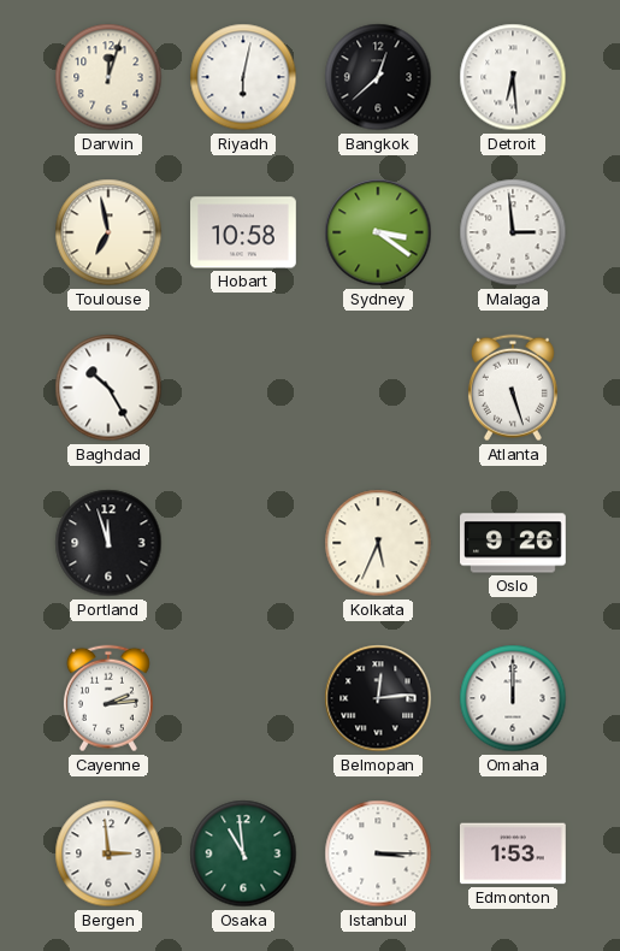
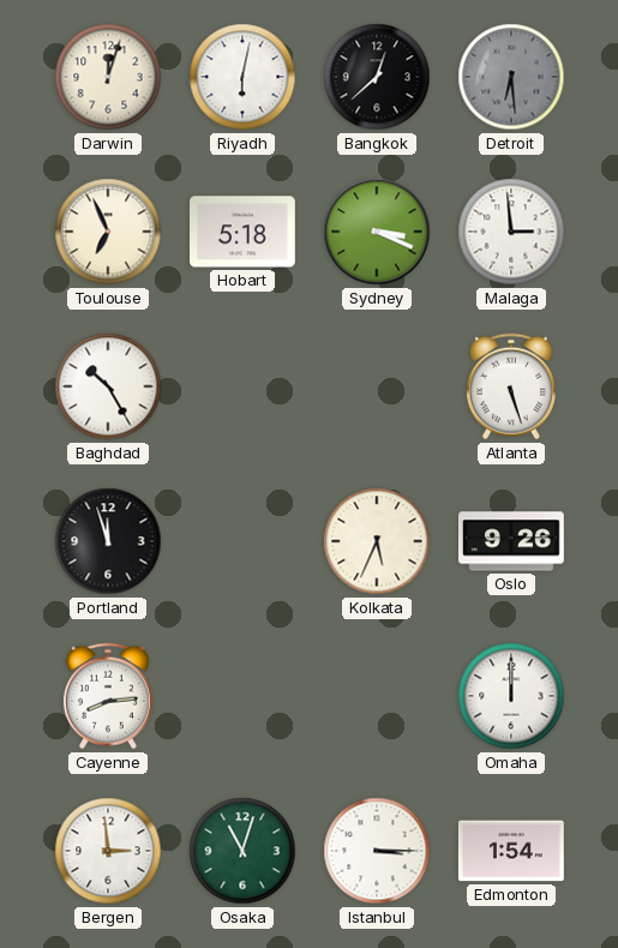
Detroit dial: white -> grey (511, 77)
Toulouse: 6:58 -> 6:56 (108, 232)
Hobart: 10:58 -> 5:18 (244, 232)
Sydney: 3:21 -> 3:19 (377, 232)
Cayenne: 2:14 -> 8:14 (108, 696)
Belmopan: 12:14 -> none (378, 698)
Osaka: 10:59 -> 11:03 (242, 851)
Edmonton: 1:53 -> 1:54 (511, 851)
